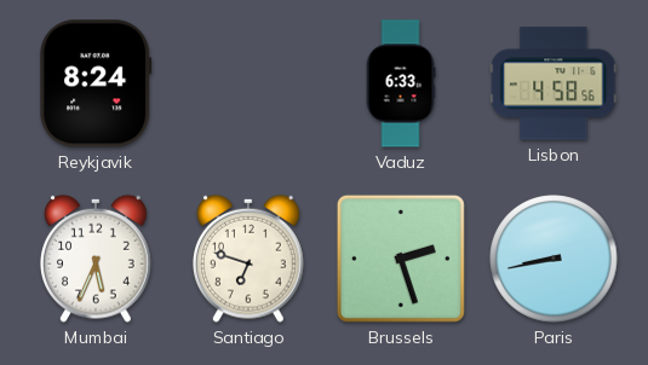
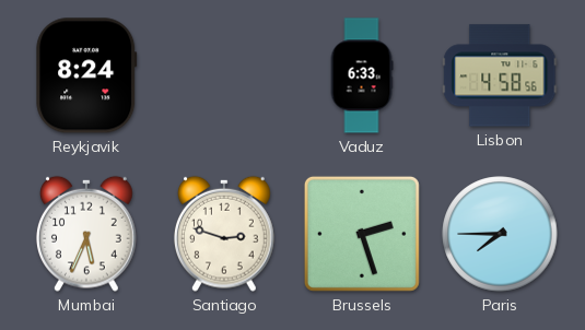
Santiago: 6:48 -> 2:48 (224, 234)
Paris: 8:43 -> 7:45 (500, 234)
